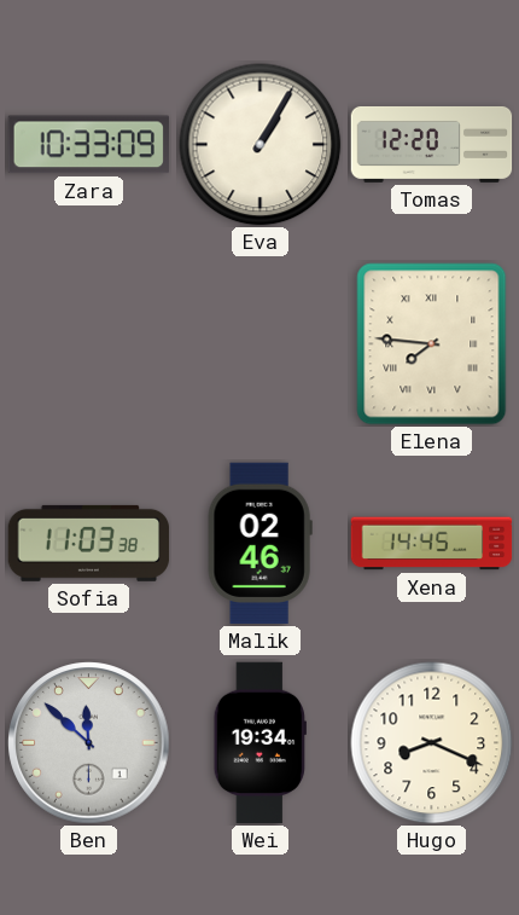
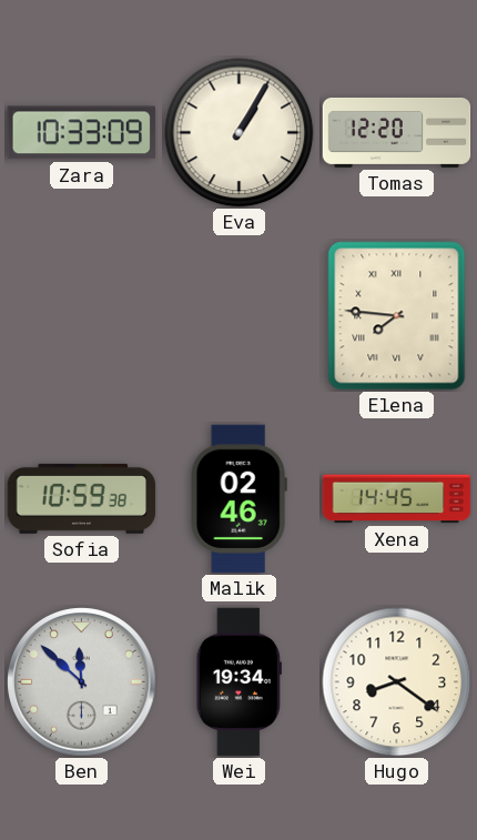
Sofia: 11:03 -> 10:59 (82, 498)
Hugo: 8:19 -> 8:21 (397, 682)
